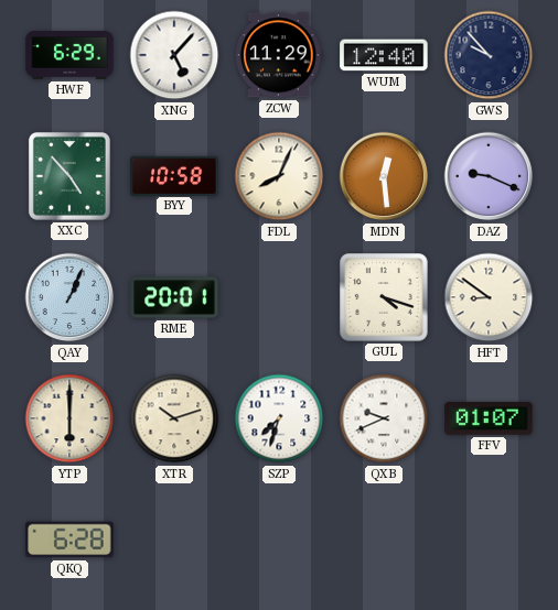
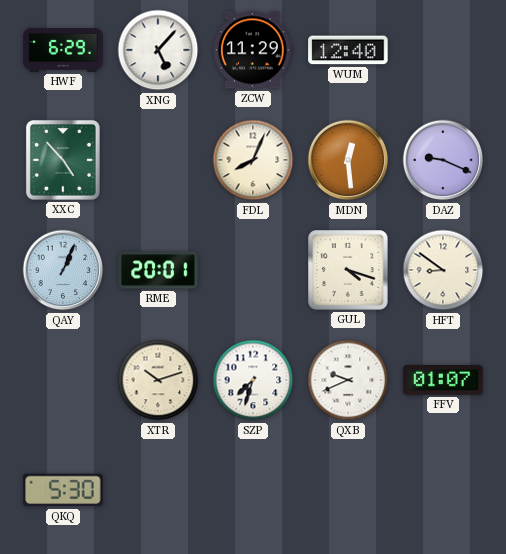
GWS: 9:53 -> none (489, 55)
BYY: 10:58 -> none (174, 175)
YTP: 6:00 -> none (69, 418)
QKQ: 6:28 -> 5:30 (63, 490)
